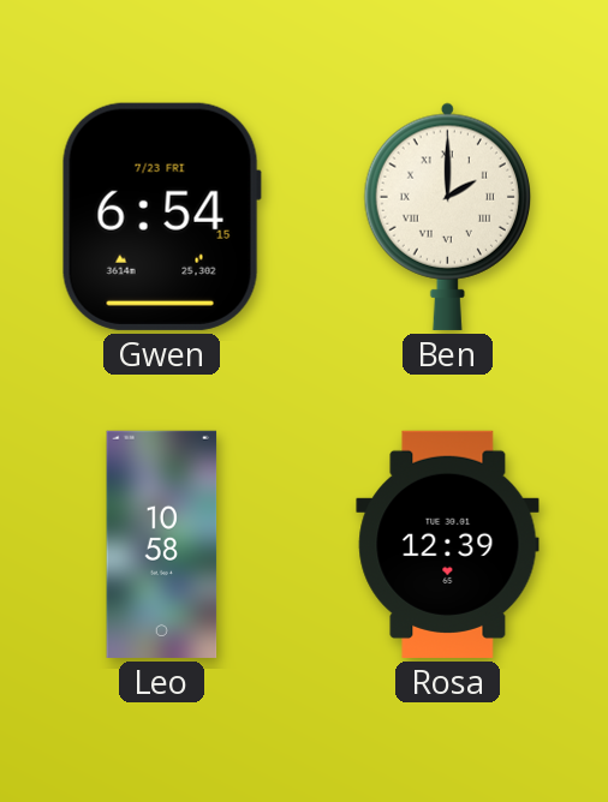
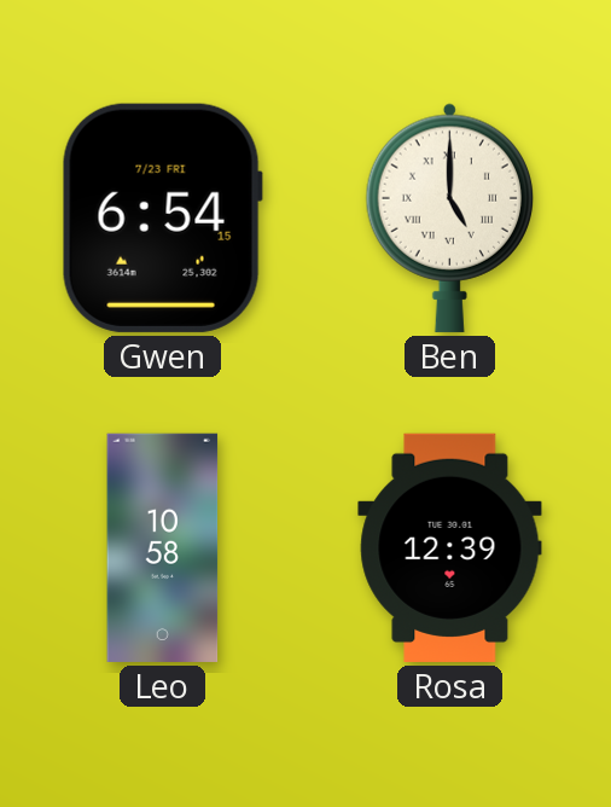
Ben: 2:00 -> 5:00 (449, 217)
